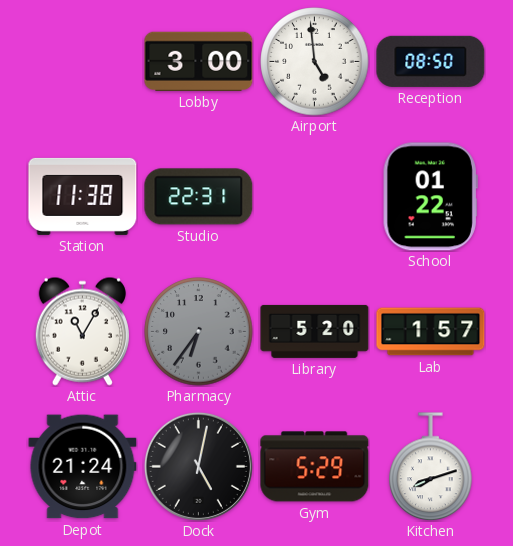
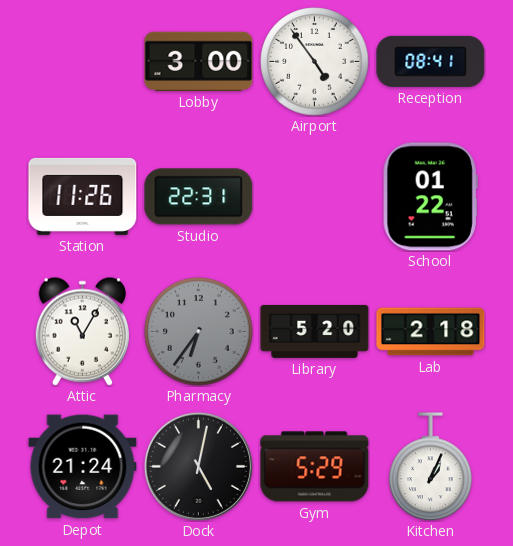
Airport: 4:59 -> 4:54 (315, 62)
Reception: 08:50 -> 08:41 (431, 61)
Station: 11:38 -> 11:26 (83, 196)
Lab: 1:57 -> 2:18 (431, 332)
Kitchen: 8:12 -> 1:04 (431, 467)
